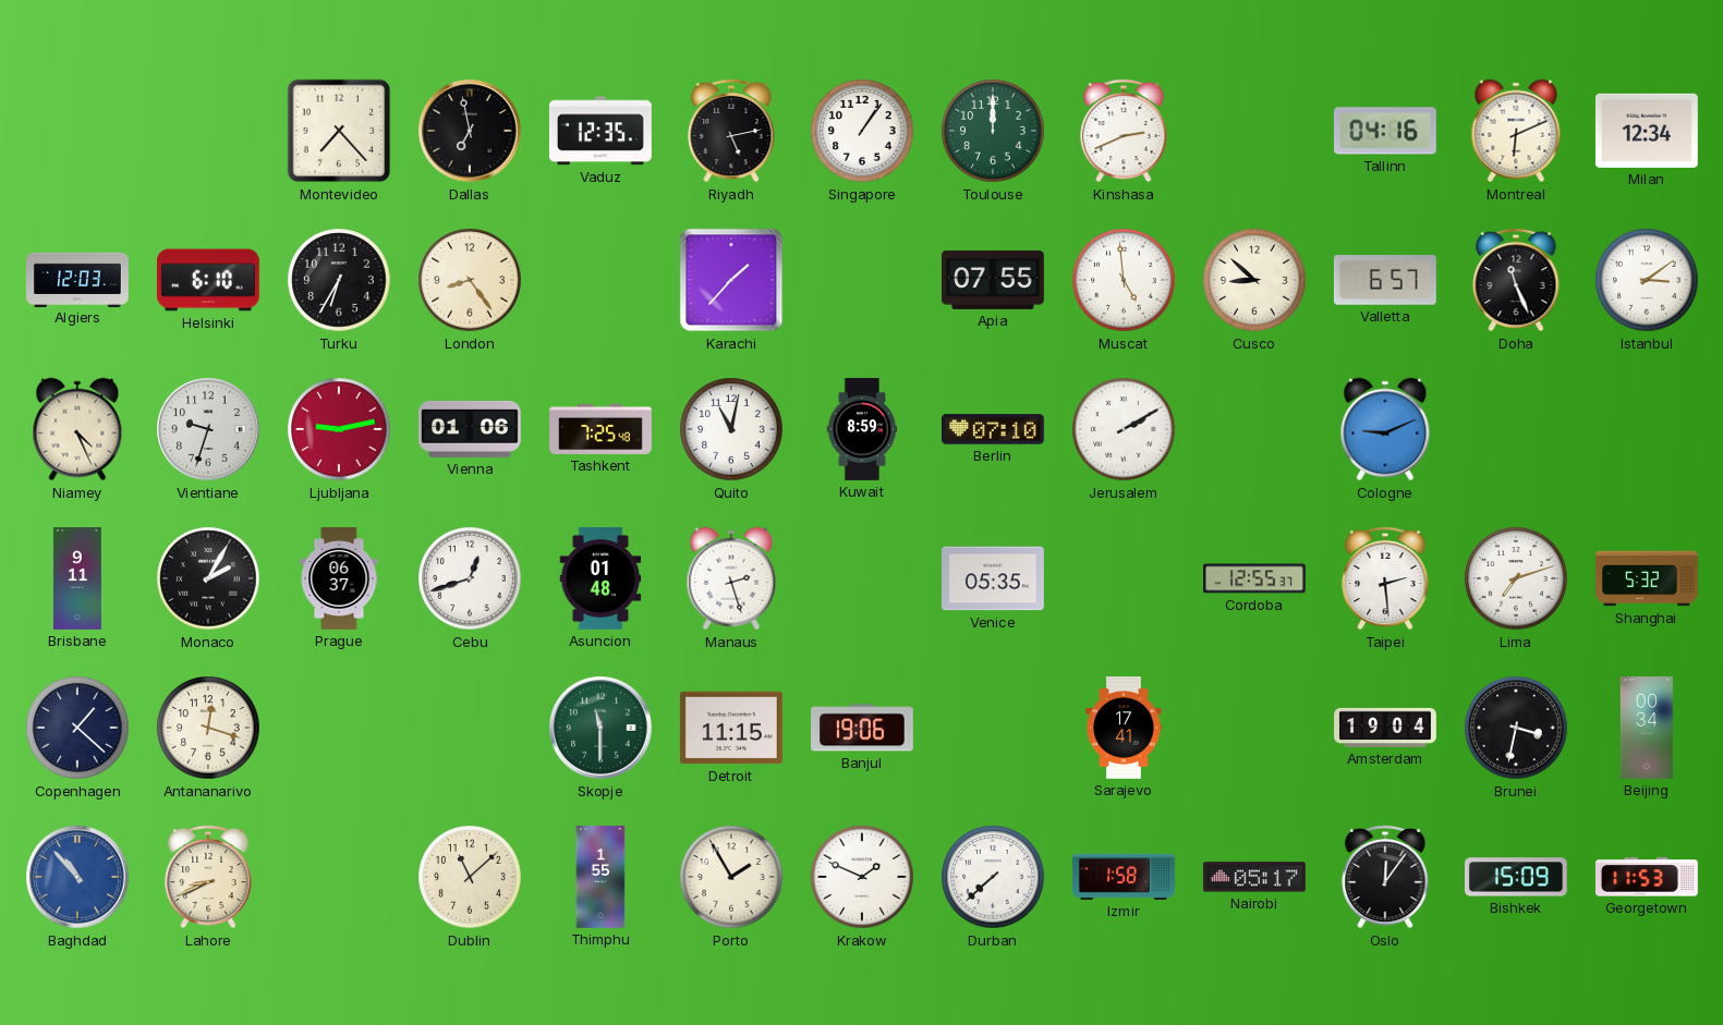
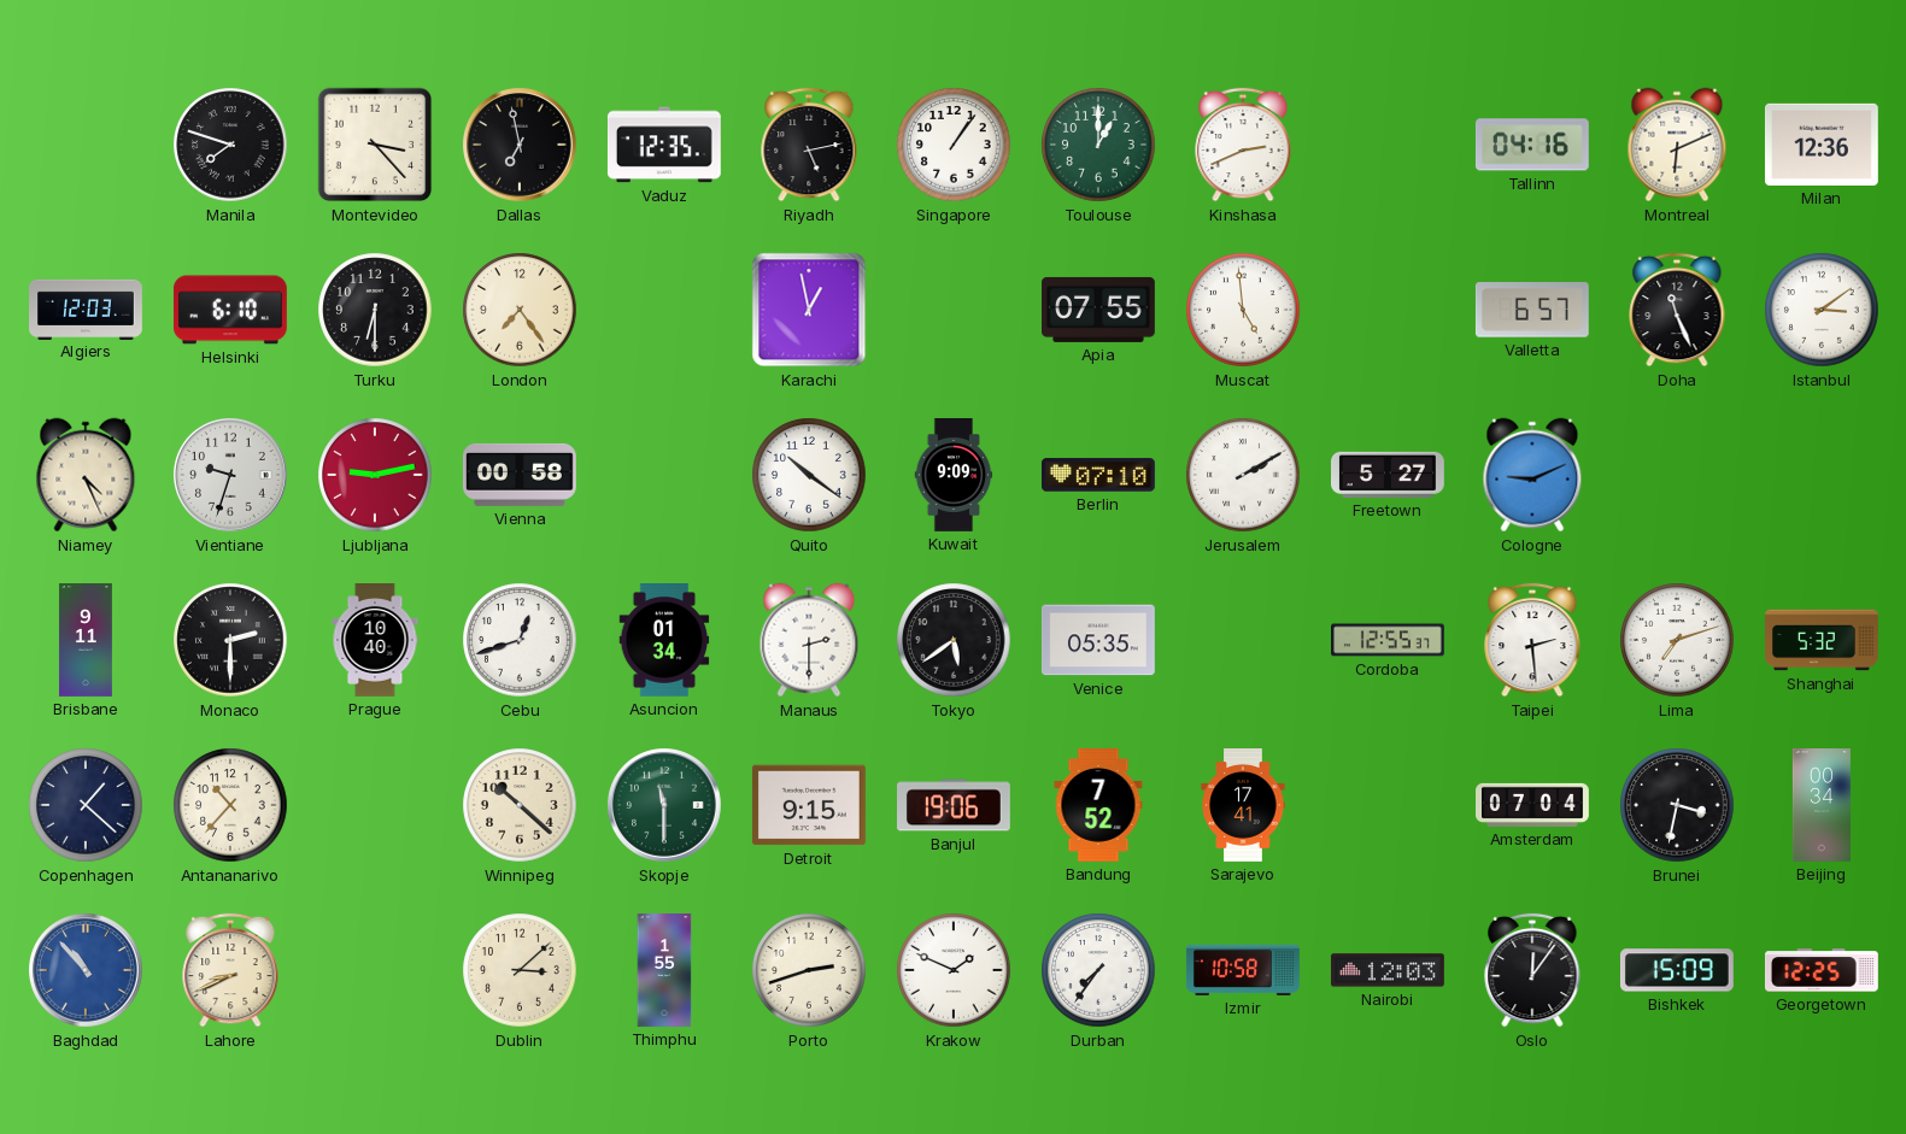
Manila: none -> 7:48 (230, 145)
Montevideo: 7:23 -> 3:23 (375, 145)
Toulouse: 12:00 -> 1:00 (1098, 145)
Milan: 12:34 -> 12:36 (1822, 145)
Turku: 6:35 -> 6:30 (375, 310)
London: 8:24 -> 7:24 (520, 310)
Karachi: 1:37 -> 12:58 (809, 310)
Cusco: 8:52 -> none (1254, 280)
Vienna: 01:06 -> 00:58 (521, 475)
Tashkent: 7:25 -> none (602, 429)
Quito: 11:02 -> 10:21 (809, 475)
Kuwait: 8:59 -> 9:09 (954, 476)
Freetown: none -> 5:27 (1389, 475)
Monaco: 2:05 -> 2:30 (230, 640)
Prague: 06:37 -> 10:40 (375, 641)
Asuncion: 01:48 -> 01:34 (664, 641)
Manaus: 2:27 -> 2:30 (809, 640)
Tokyo: none -> 5:39 (954, 640)
Antananarivo: 12:18 -> 10:37 (230, 805)
Winnipeg: none -> 10:22 (520, 805)
Detroit: 11:15 -> 9:15 (809, 805)
Bandung: none -> 7:52 (1098, 806)
Amsterdam: 19:04 -> 07:04 (1533, 805)
Dublin: 11:08 -> 3:08 (520, 970)
Porto: 1:55 -> 2:42 (809, 970)
Durban: 7:38 -> 7:36 (1098, 970)
Izmir: 1:58 -> 10:58 (1243, 970)
Nairobi: 05:17 -> 12:03 (1388, 970)
Georgetown: 11:53 -> 12:25 (1822, 970)
